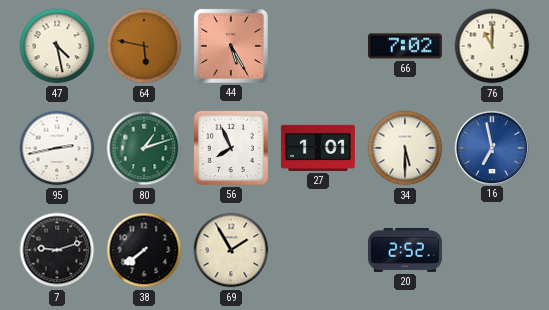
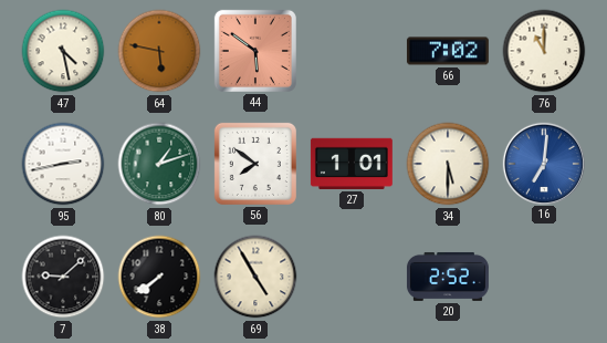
44: 5:25 -> 5:51 (255, 51)
56: 7:56 -> 7:51 (255, 164)
16: 6:58 -> 7:01 (543, 163)
7: 9:12 -> 9:08 (63, 277)
69: 1:55 -> 4:55 (255, 277)
